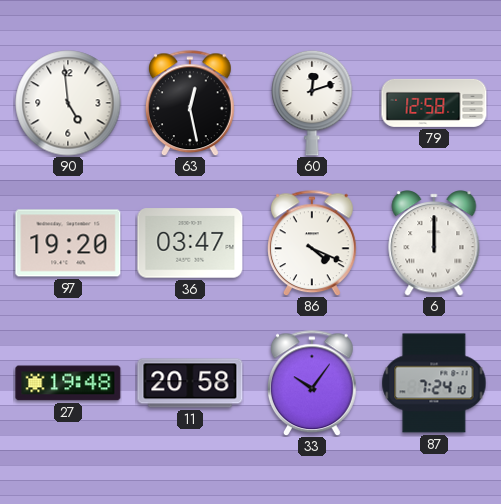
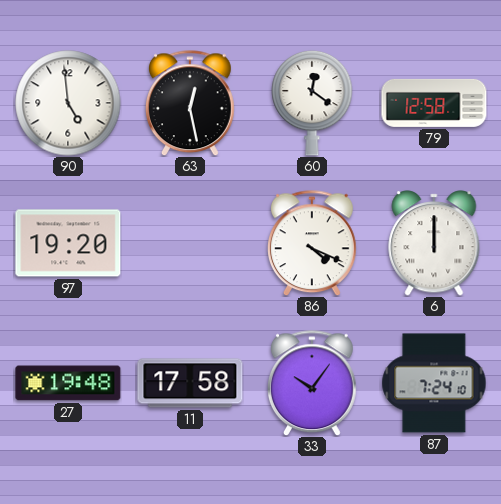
60: 12:12 -> 12:21 (312, 103)
36: 03:47 -> none (190, 243)
11: 20:58 -> 17:58 (190, 383)
